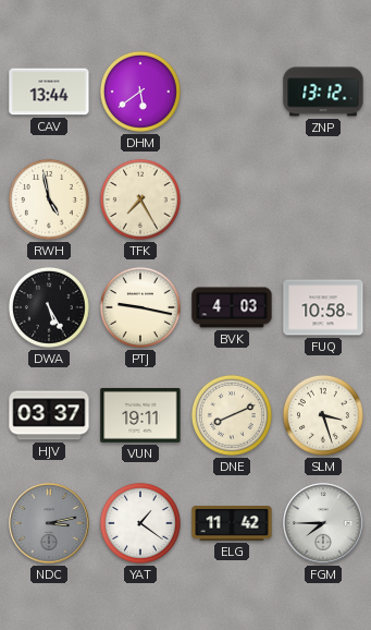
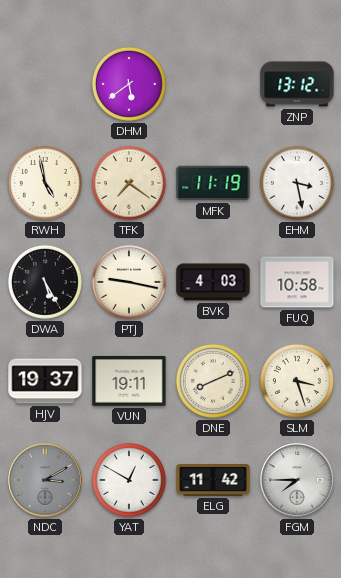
CAV: 13:44 -> none (49, 92)
TFK: 7:25 -> 7:21 (129, 183)
MFK: none -> 11:19 (213, 183)
EHM: none -> 3:28 (297, 183)
HJV: 03:37 -> 19:37 (45, 381)
NDC: 3:13 -> 3:10 (45, 480)
YAT: 1:21 -> 12:50 (129, 480)
